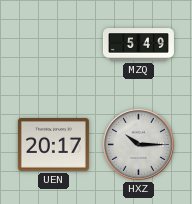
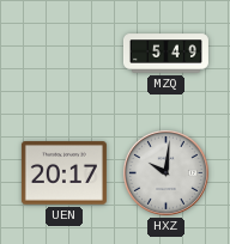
HXZ: 10:15 -> 10:01 (165, 172)
